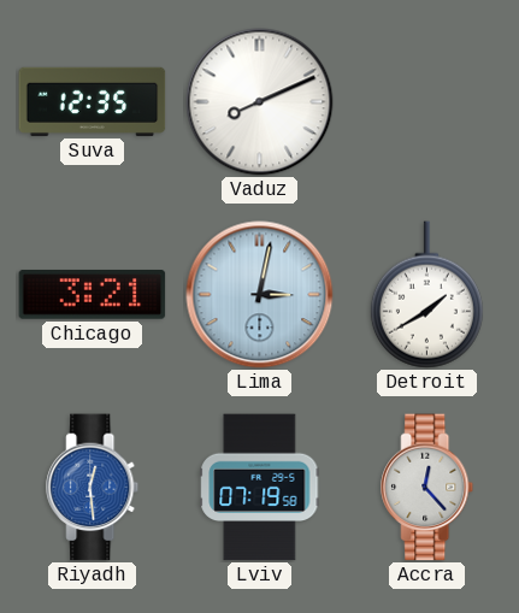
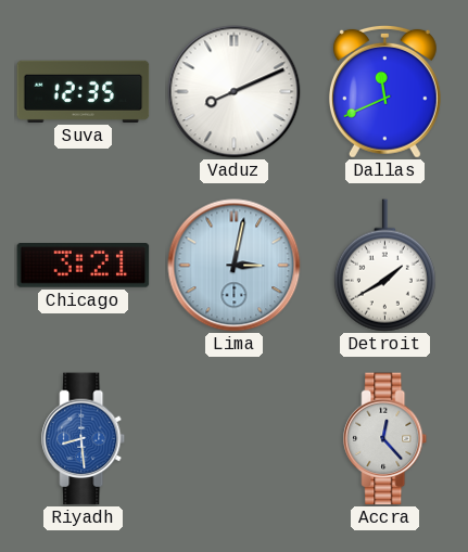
Dallas: none -> 11:41 (384, 91)
Riyadh: 12:29 -> 8:29 (84, 439)
Lviv: 07:19 -> none (260, 488)
